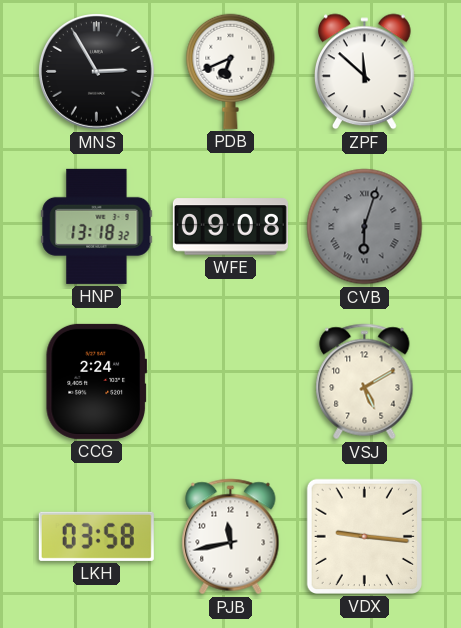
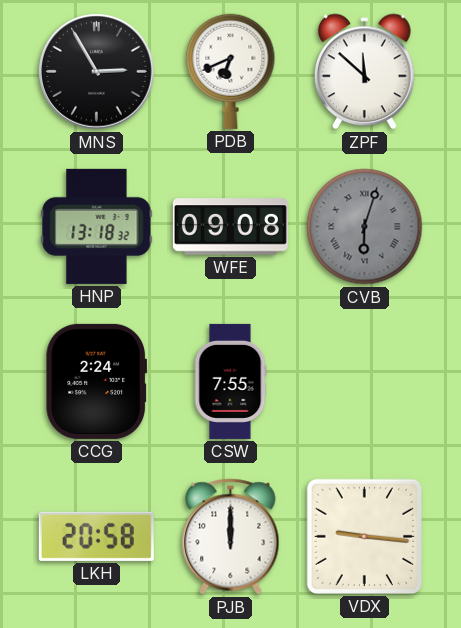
CSW: none -> 7:55 (230, 381)
VSJ: 5:10 -> none (365, 382)
LKH: 03:58 -> 20:58 (96, 536)
PJB: 11:43 -> 12:00 (231, 537)
